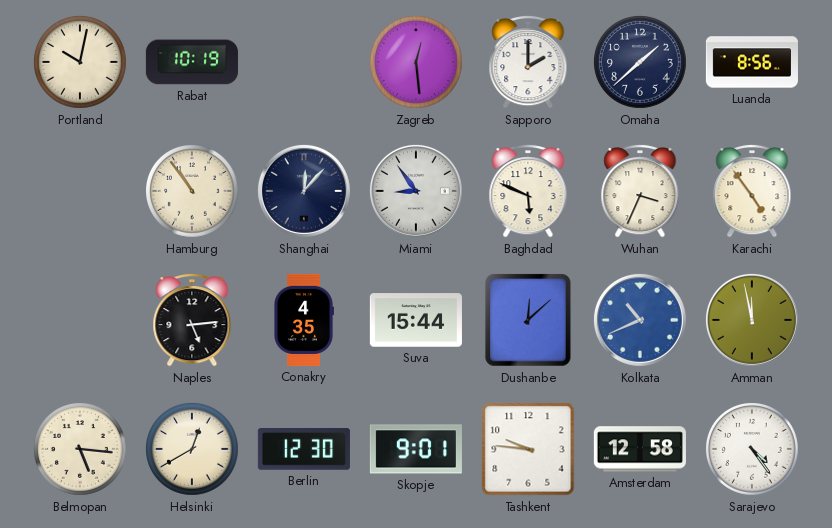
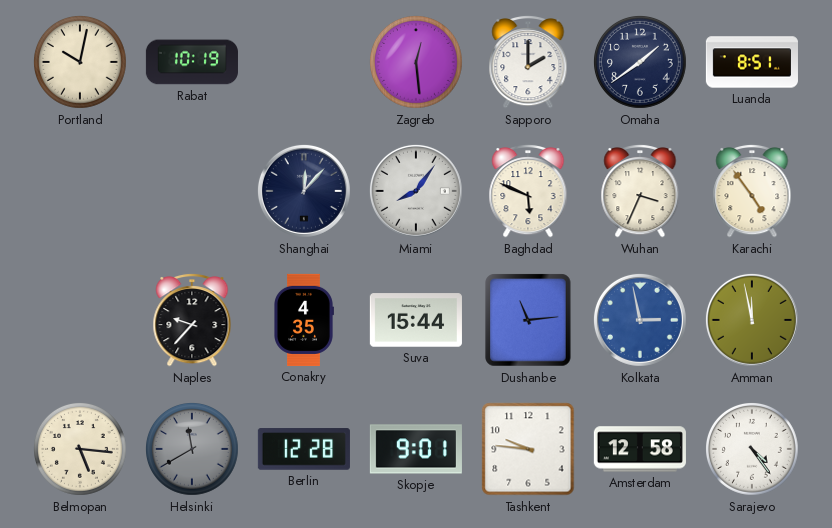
Omaha: 1:38 -> 1:39 (641, 63)
Luanda: 8:56 -> 8:51 (752, 62)
Hamburg: 10:54 -> none (193, 192)
Miami: 8:54 -> 8:06 (416, 191)
Naples: 5:14 -> 9:37 (192, 320)
Dushanbe: 12:08 -> 11:14 (528, 320)
Kolkata: 10:41 -> 2:58 (640, 320)
Helsinki: 12:40 -> 11:40 (193, 450)
Helsinki dial: cream -> grey (193, 450)
Berlin: 12:30 -> 12:28 (304, 449)
